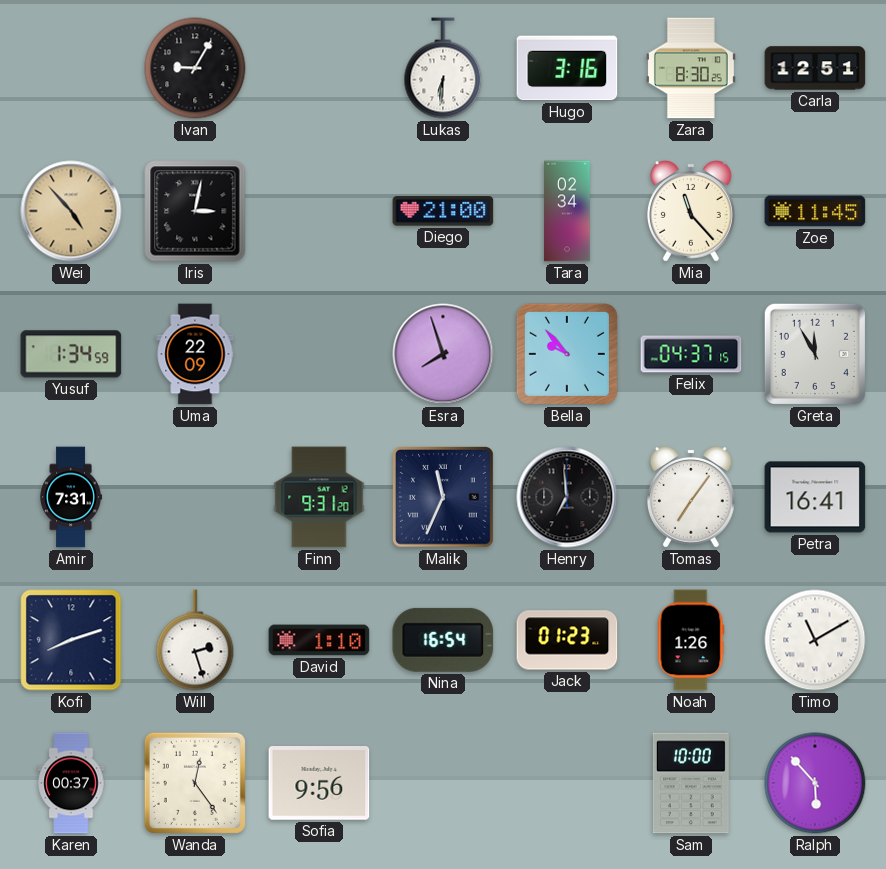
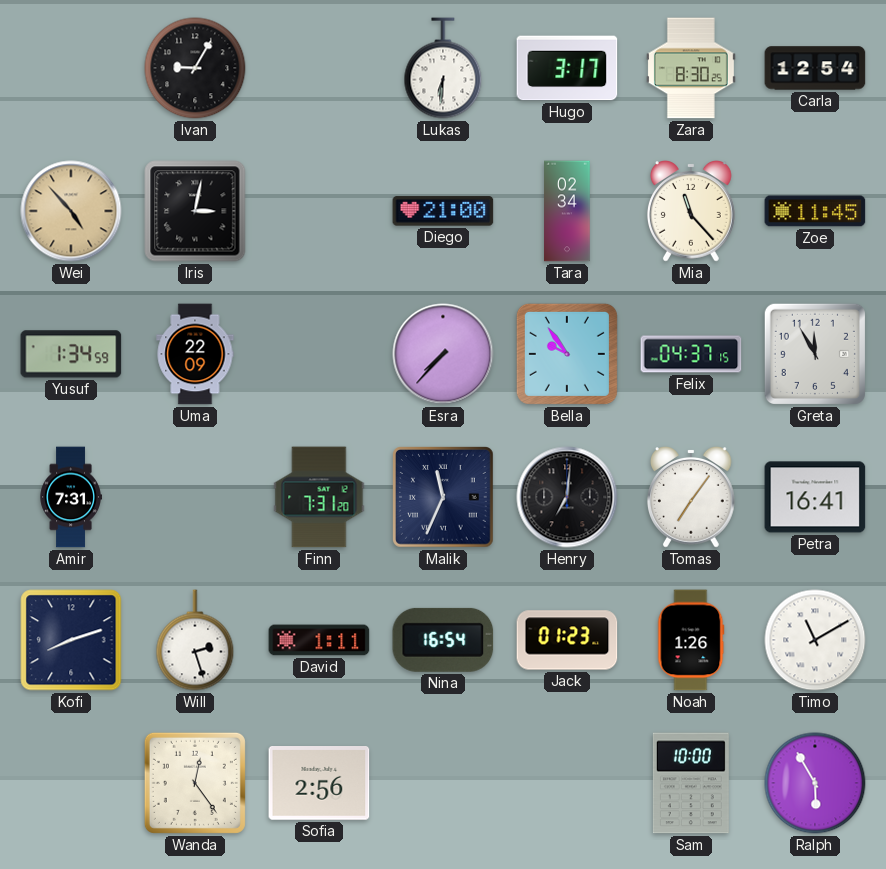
Hugo: 3:16 -> 3:17 (567, 68)
Carla: 12:51 -> 12:54 (815, 68)
Esra: 7:57 -> 7:37 (443, 354)
Bella: 9:53 -> 9:54 (567, 354)
Finn: 9:31 -> 7:31 (319, 497)
Henry: 6:59 -> 7:01 (567, 497)
David: 1:10 -> 1:11 (319, 640)
Karen: 00:37 -> none (71, 783)
Sofia: 9:56 -> 2:56 (319, 784)
Ralph: 5:53 -> 5:55 (815, 783)
